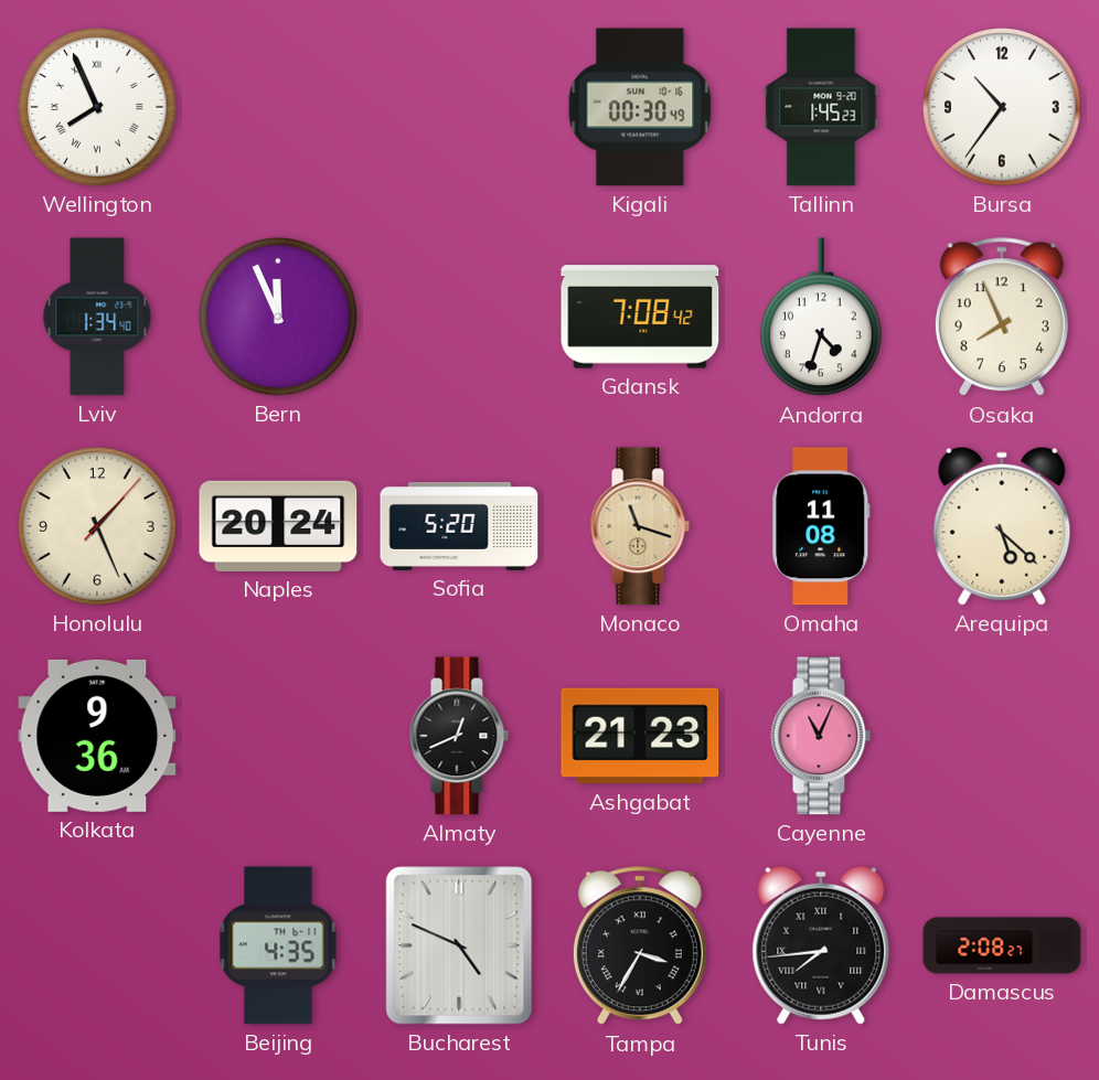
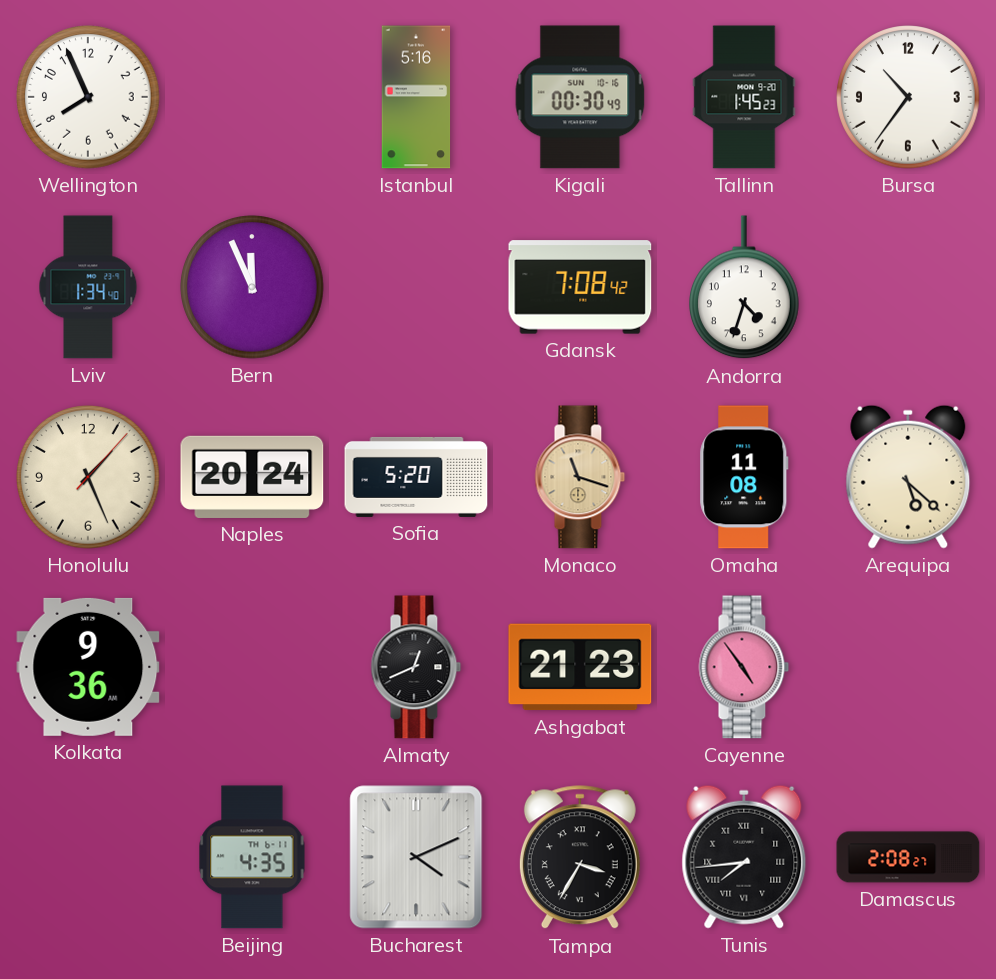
Wellington numerals: Roman -> Arabic (88, 97)
Istanbul: none -> 5:16 (416, 97)
Osaka: 7:56 -> none (1002, 318)
Cayenne: 11:04 -> 4:54 (744, 667)
Bucharest: 4:49 -> 4:11 (416, 857)
